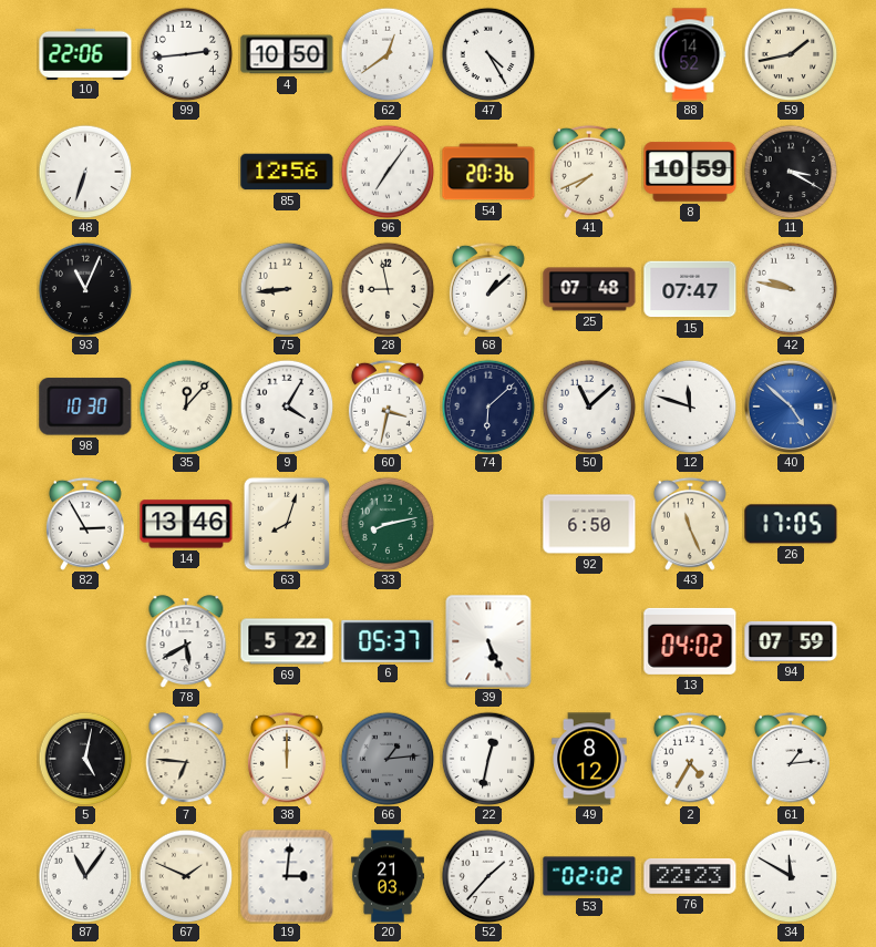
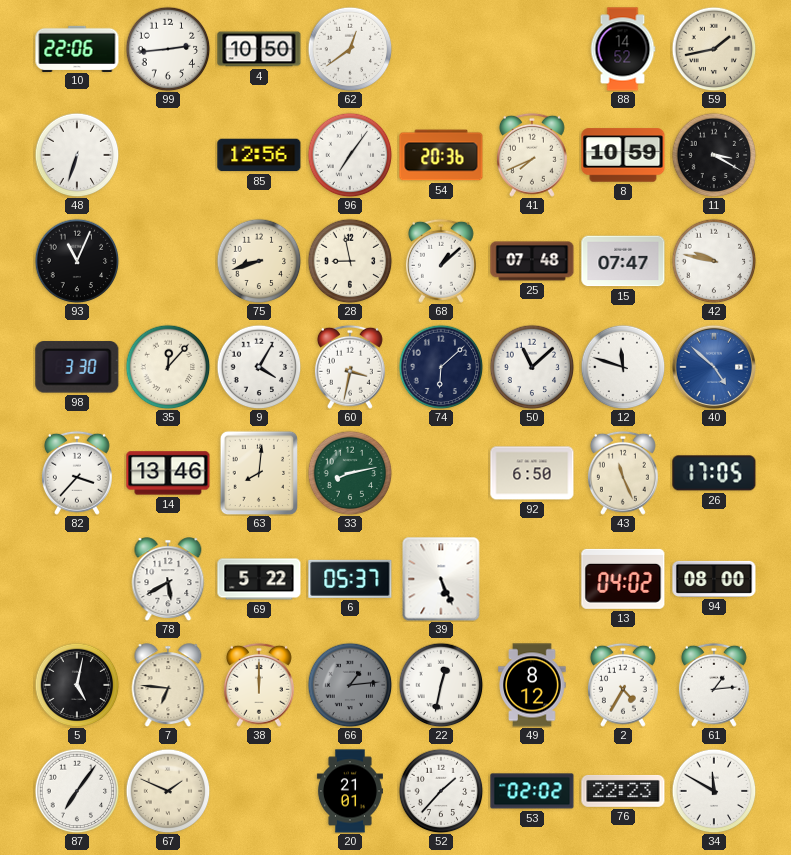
47: 4:25 -> none (488, 54)
75: 8:44 -> 8:42 (259, 261)
98: 10:30 -> 3:30 (77, 367)
82: 2:55 -> 3:37 (77, 473)
63: 8:03 -> 8:01 (259, 473)
94: 07:59 -> 08:00 (714, 579)
87: 11:06 -> 7:06 (77, 791)
19: 3:01 -> none (287, 876)
20: 21:03 -> 21:01 (350, 791)
